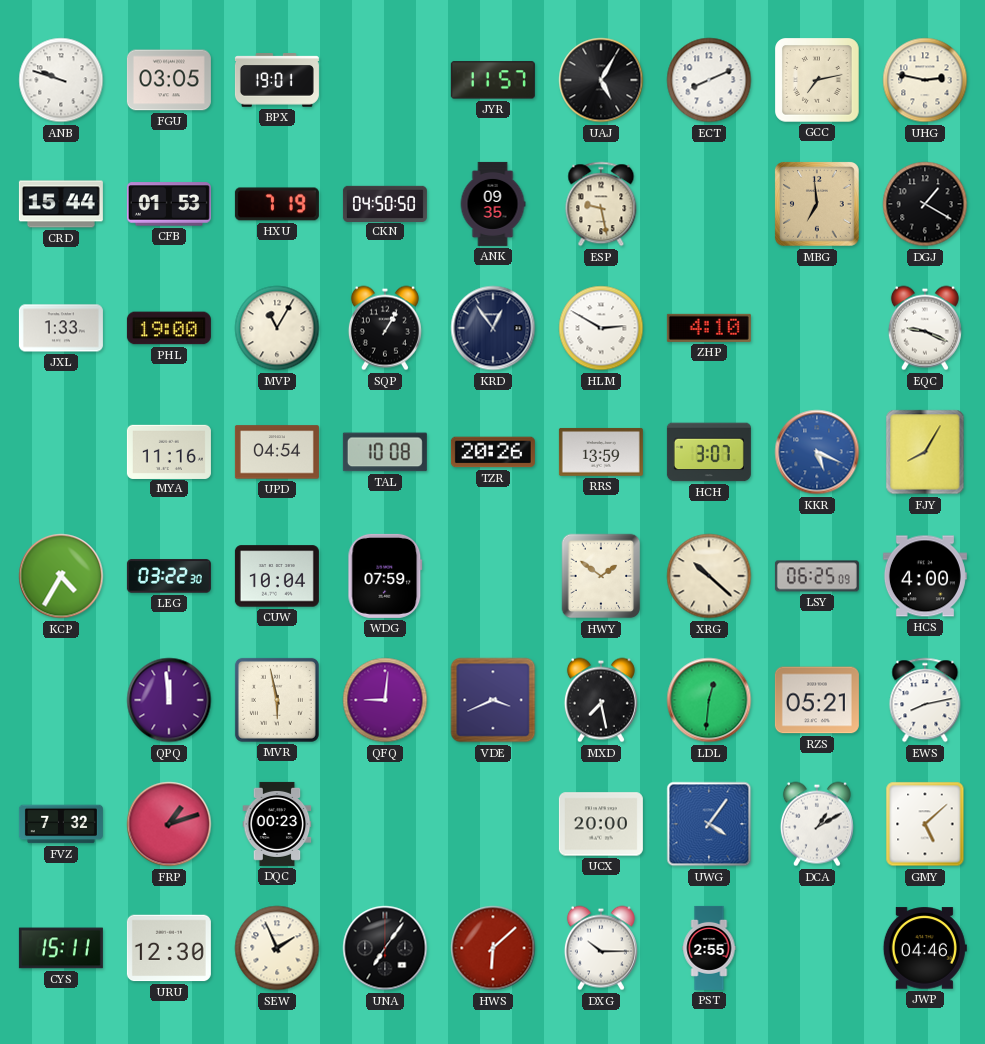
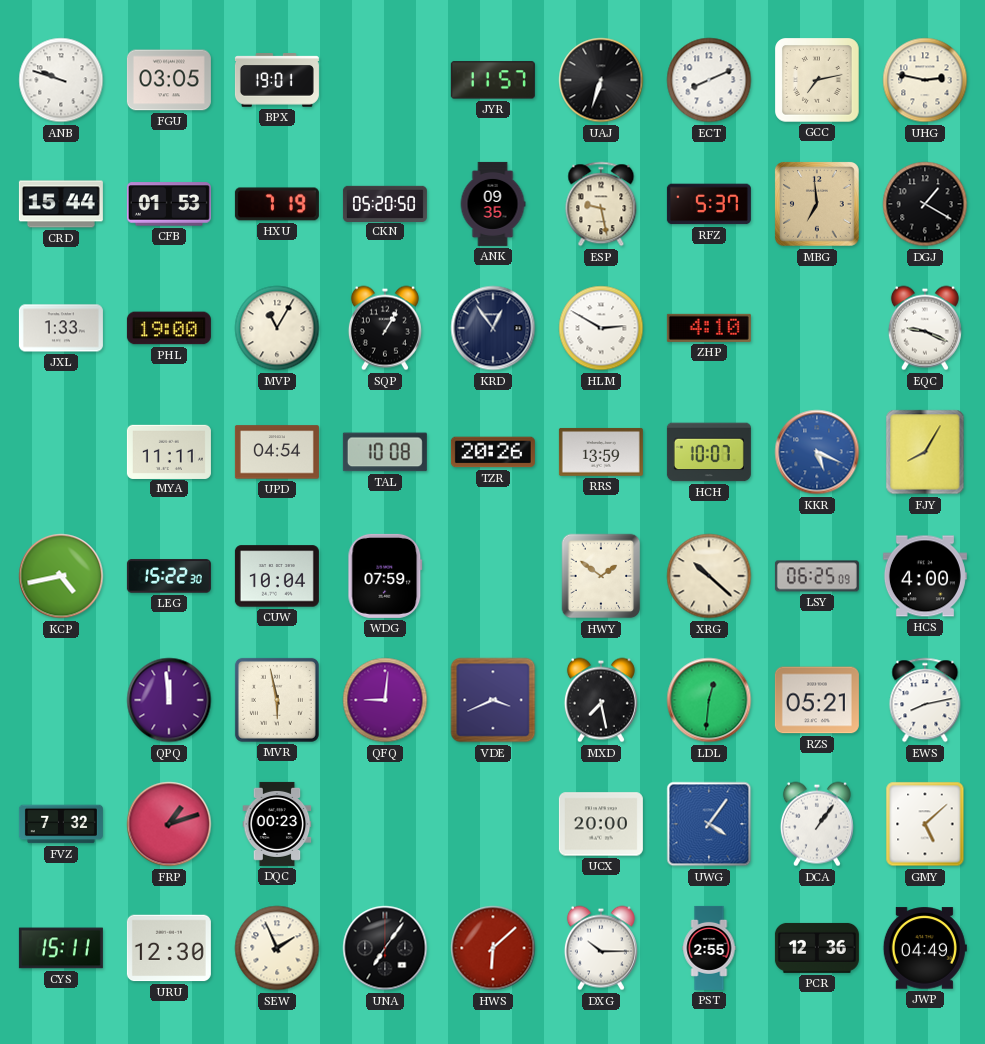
UAJ: 5:05 -> 6:33 (601, 80)
CKN: 04:50 -> 05:20 (385, 203)
RFZ: none -> 5:37 (709, 204)
MYA: 11:16 -> 11:11 (169, 451)
HCH: 3:07 -> 10:07 (709, 452)
KCP: 4:35 -> 4:43 (61, 576)
LEG: 03:22 -> 15:22 (169, 576)
DCA: 1:10 -> 1:06 (817, 824)
PCR: none -> 12:36 (817, 948)
JWP: 04:46 -> 04:49 (925, 948)
